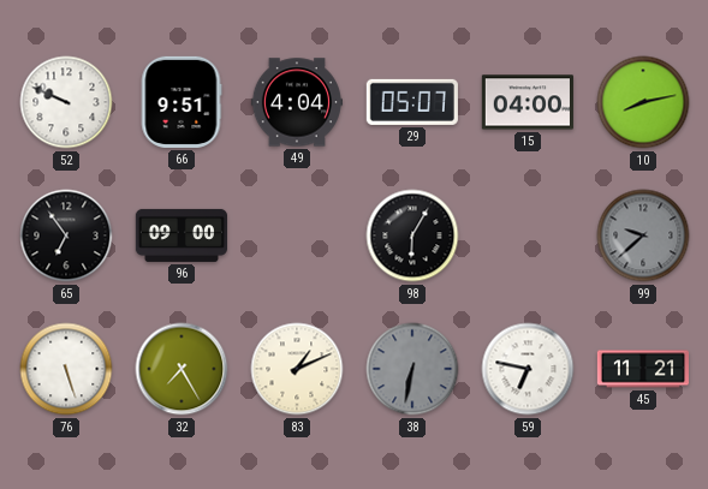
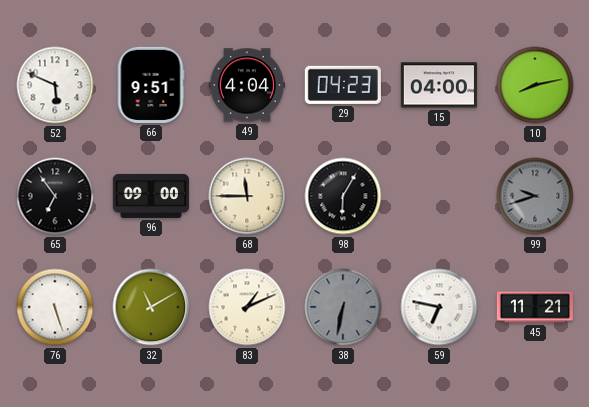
52: 9:49 -> 5:49 (55, 85)
29: 05:07 -> 04:23 (343, 85)
68: none -> 11:45 (247, 196)
99: 9:38 -> 9:42 (535, 196)
32: 7:25 -> 11:10 (151, 307)
